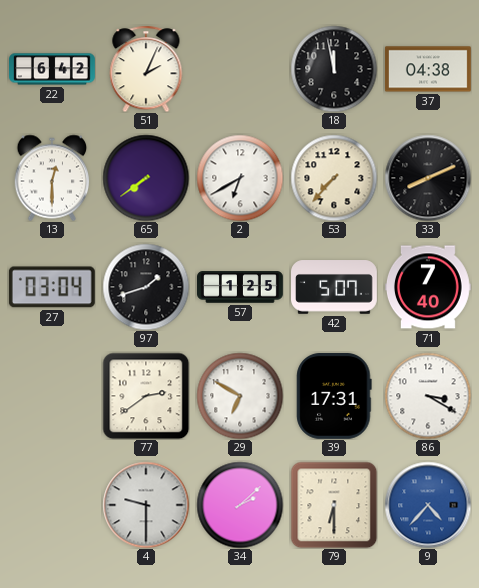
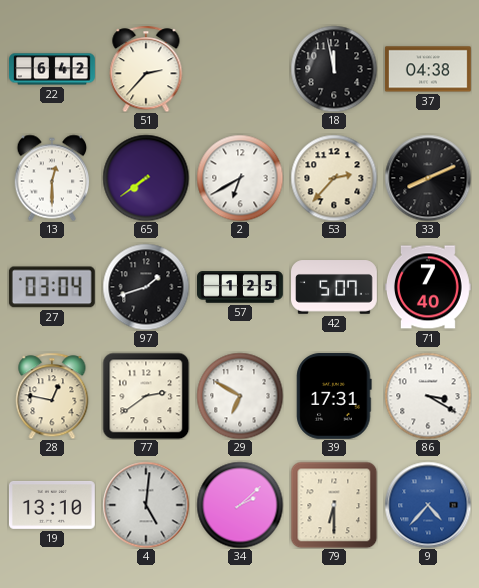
51: 2:04 -> 2:37 (146, 69)
53: 7:37 -> 2:37 (334, 178)
28: none -> 12:47 (52, 396)
19: none -> 13:10 (52, 505)
4: 9:30 -> 5:01 (146, 505)
